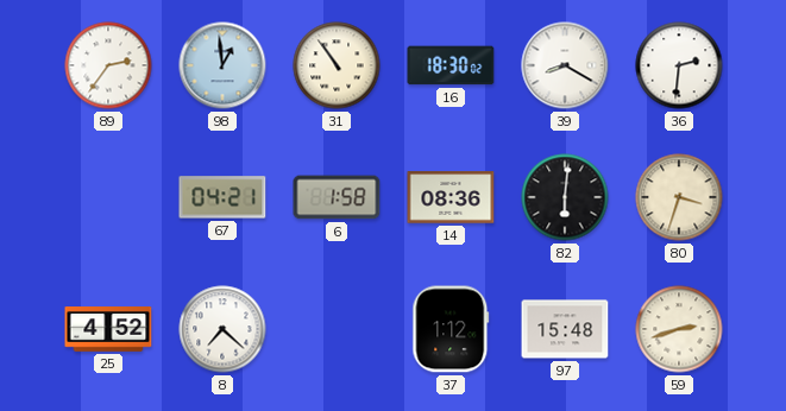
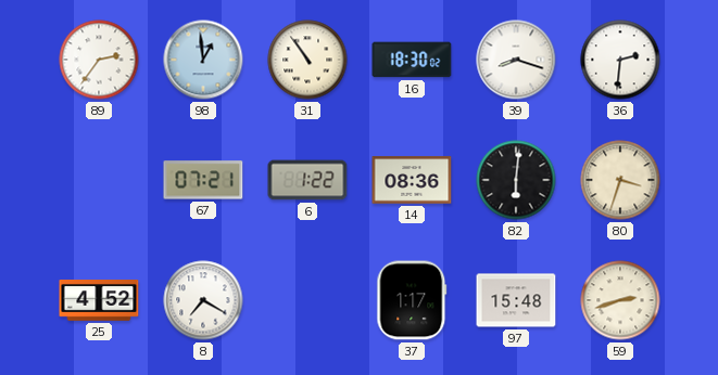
39: 8:20 -> 8:18 (516, 60)
67: 04:21 -> 07:21 (203, 180)
6: 1:58 -> 1:22 (307, 180)
8: 7:22 -> 7:20 (203, 300)
37: 1:12 -> 1:17 (412, 300)
